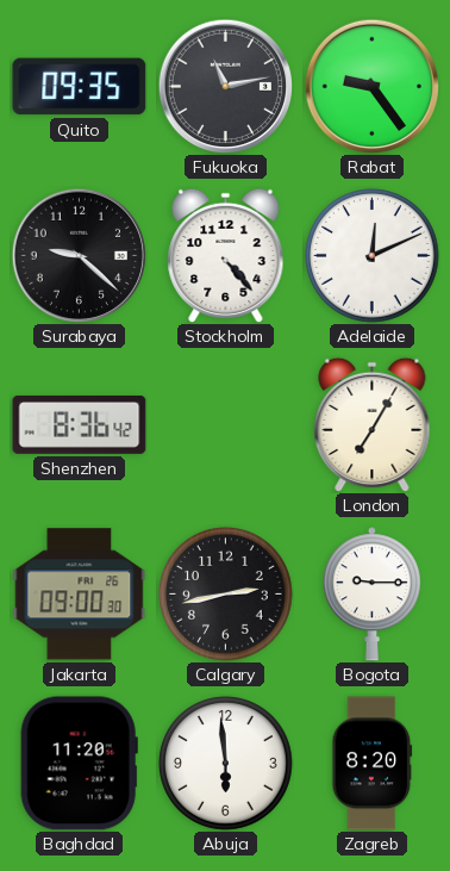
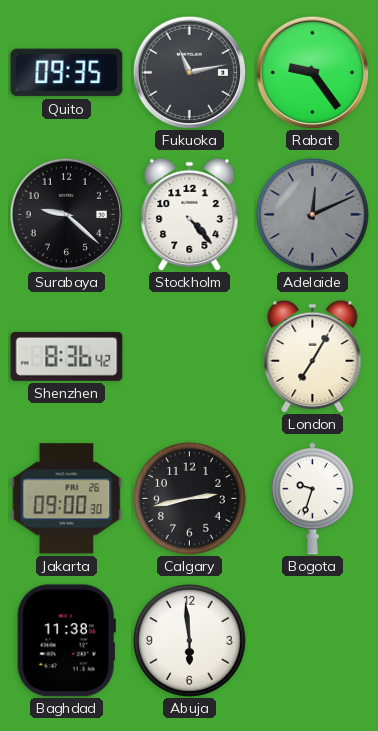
Adelaide dial: white -> grey (313, 215)
Bogota: 9:15 -> 9:33 (312, 499)
Baghdad: 11:20 -> 11:38 (66, 641)
Zagreb: 8:20 -> none (373, 764)
